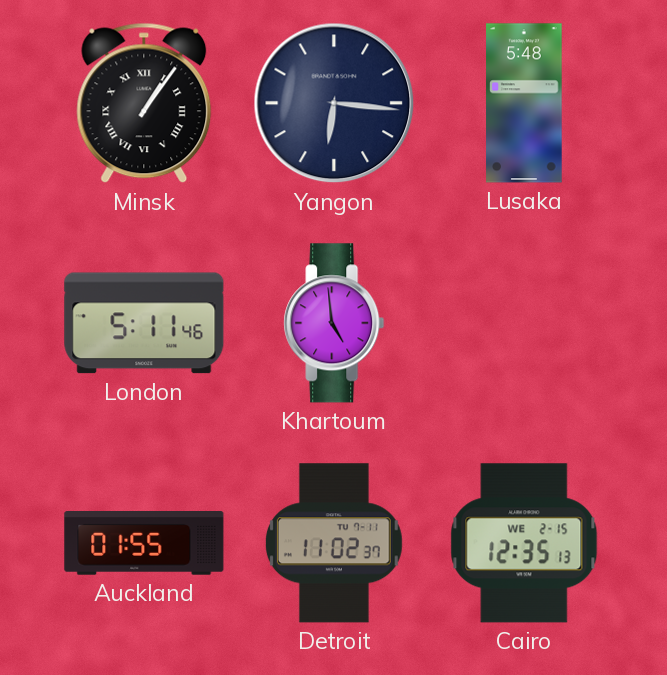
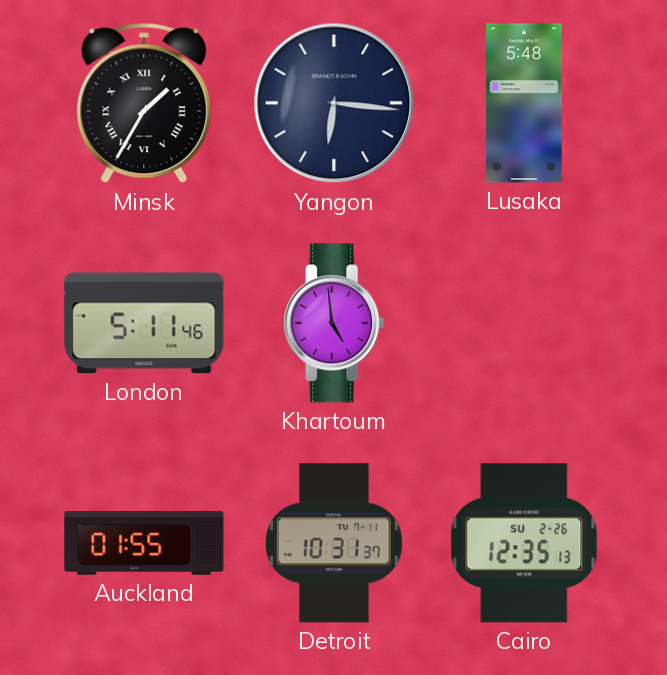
Minsk: 1:06 -> 1:35 (144, 103)
Detroit: 11:02 -> 10:31 (334, 543)
Cairo date: WE 2-15 -> SU 2-26 (524, 543)
